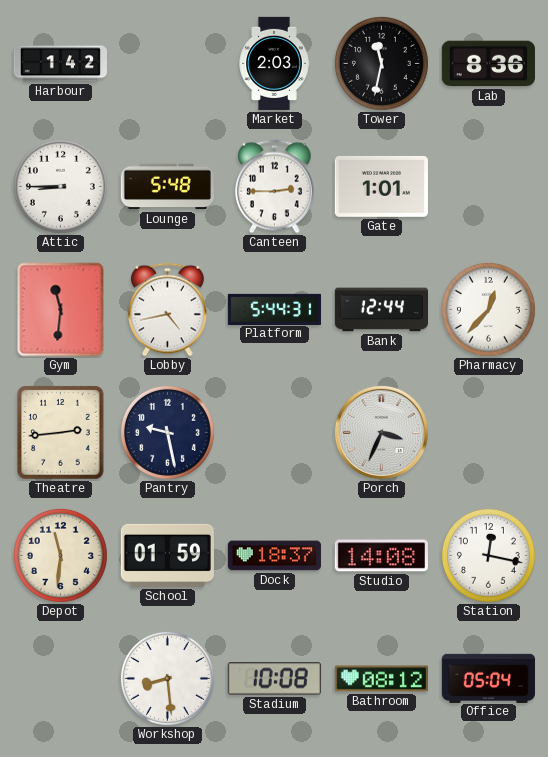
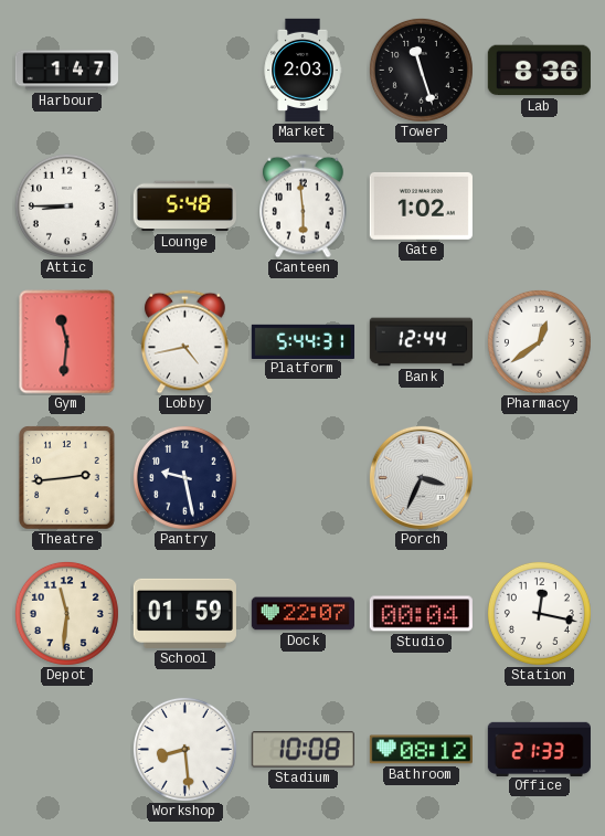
Harbour: 1:42 -> 1:47 (66, 71)
Tower: 11:32 -> 11:27 (421, 70)
Canteen: 2:45 -> 5:59 (304, 207)
Gate: 1:01 -> 1:02 (421, 205)
Pharmacy: 12:37 -> 12:39 (539, 341)
Dock: 18:37 -> 22:07 (302, 614)
Studio: 14:08 -> 00:04 (421, 614)
Office: 05:04 -> 21:33 (539, 749)
